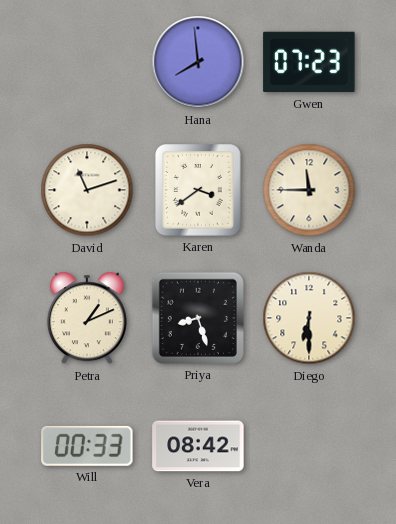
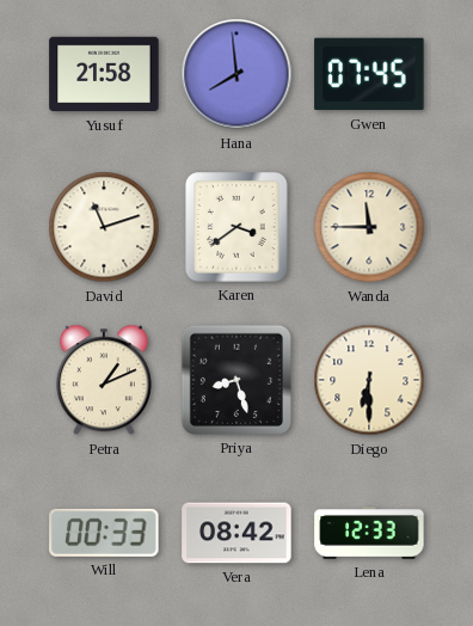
Yusuf: none -> 21:58 (104, 74)
Gwen: 07:23 -> 07:45 (369, 74)
Lena: none -> 12:33 (369, 534)
